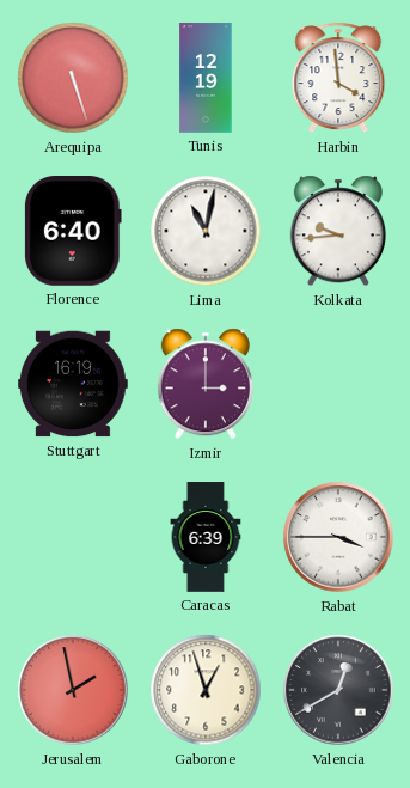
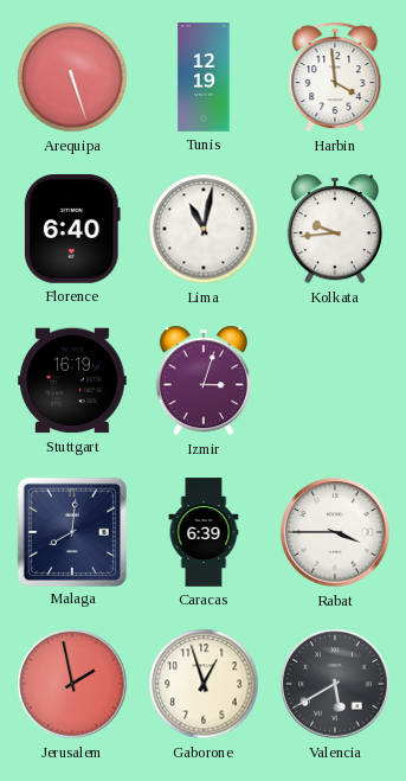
Izmir: 3:00 -> 3:03 (204, 380)
Malaga: none -> 8:01 (71, 531)
Valencia: 12:40 -> 5:40 (335, 684)
